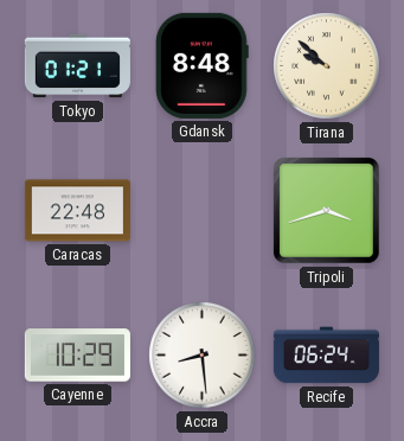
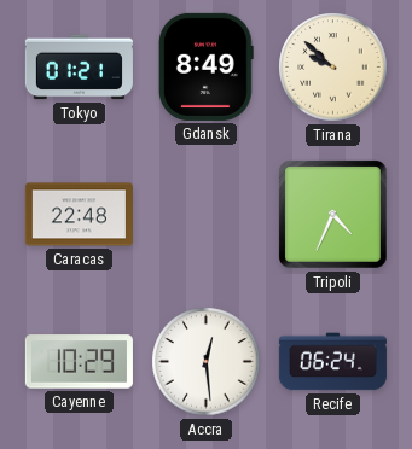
Gdansk: 8:48 -> 8:49 (205, 66)
Tripoli: 3:42 -> 4:34 (333, 215)
Accra: 8:29 -> 12:29 (207, 362)
